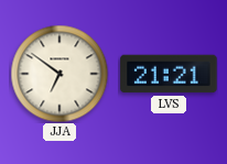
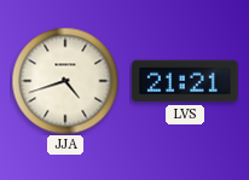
JJA: 6:51 -> 4:42 (65, 81)
